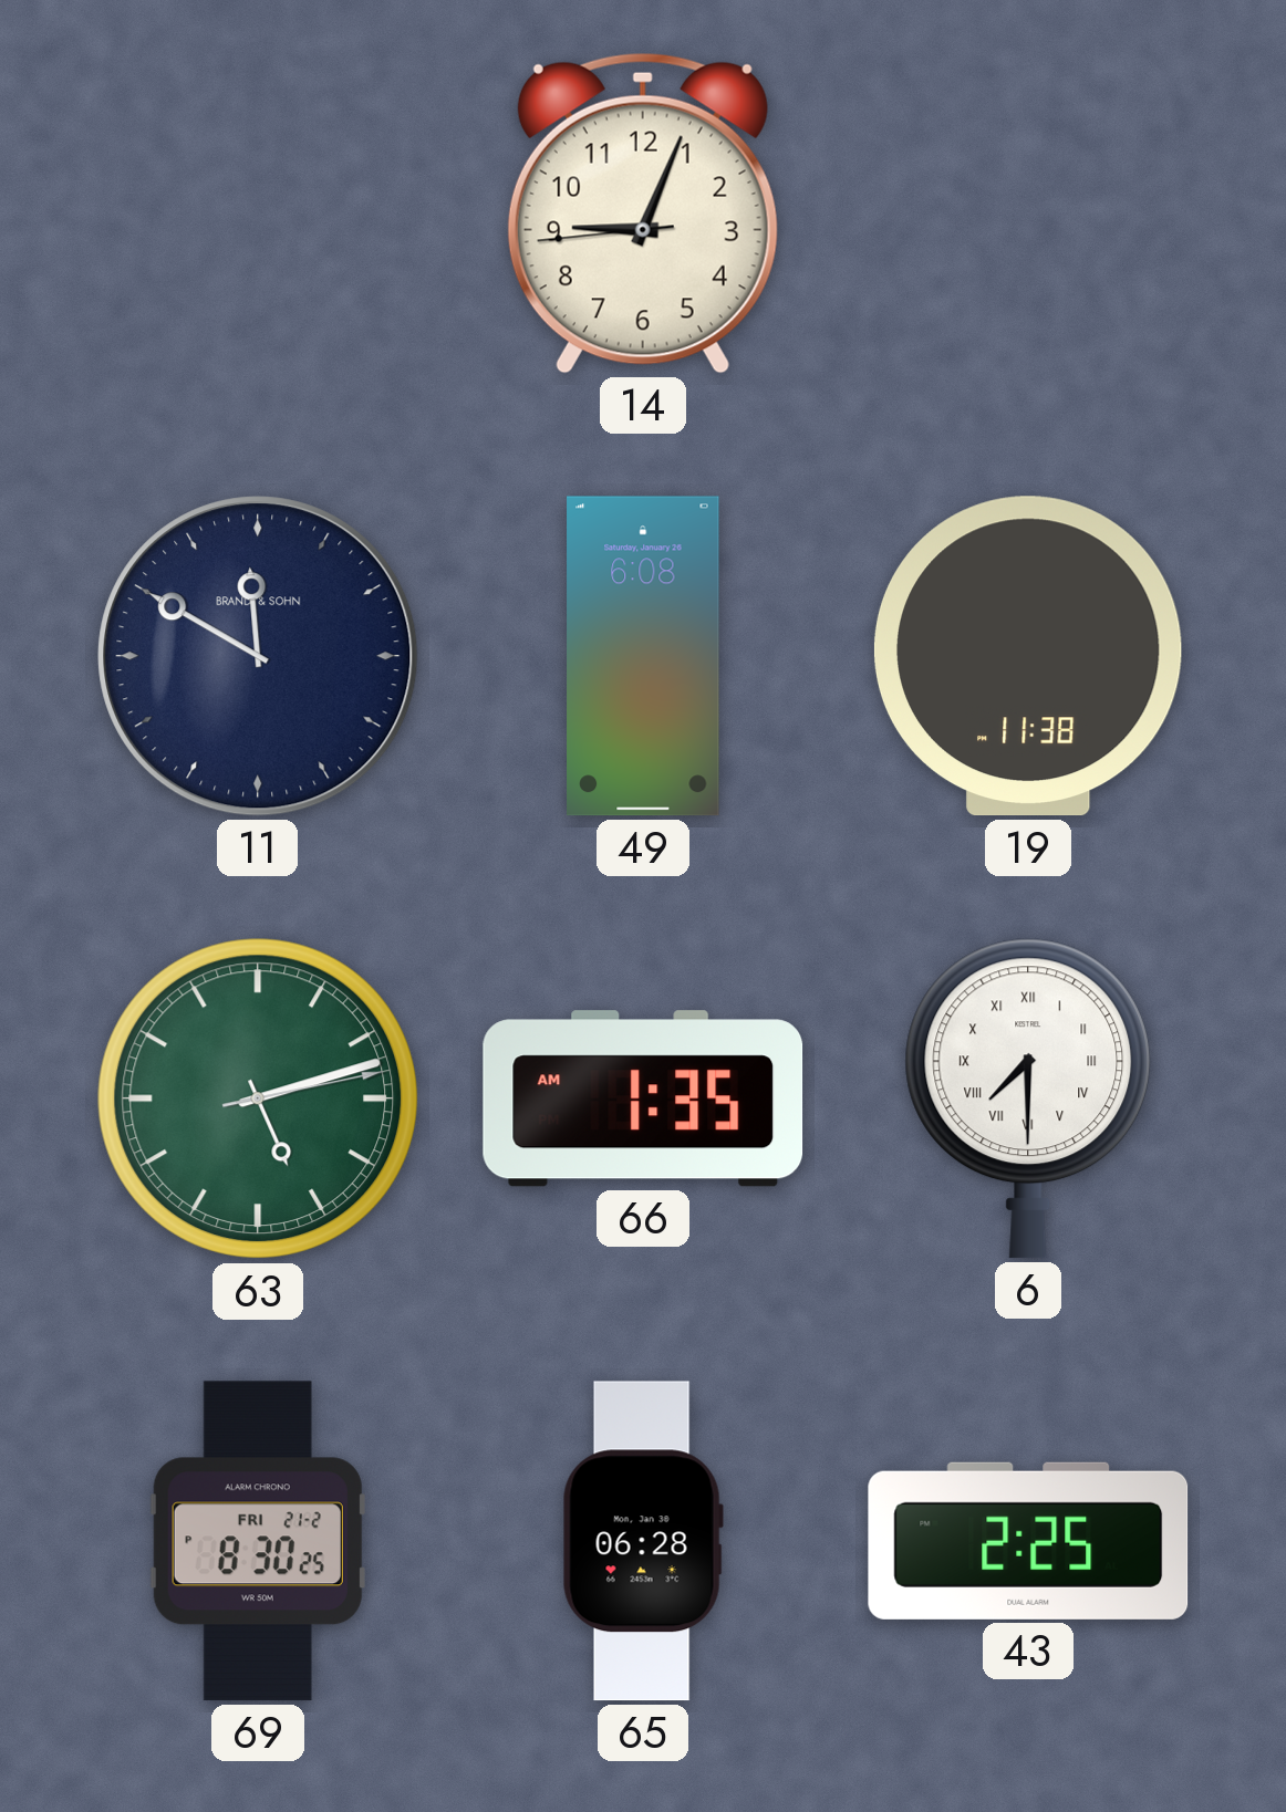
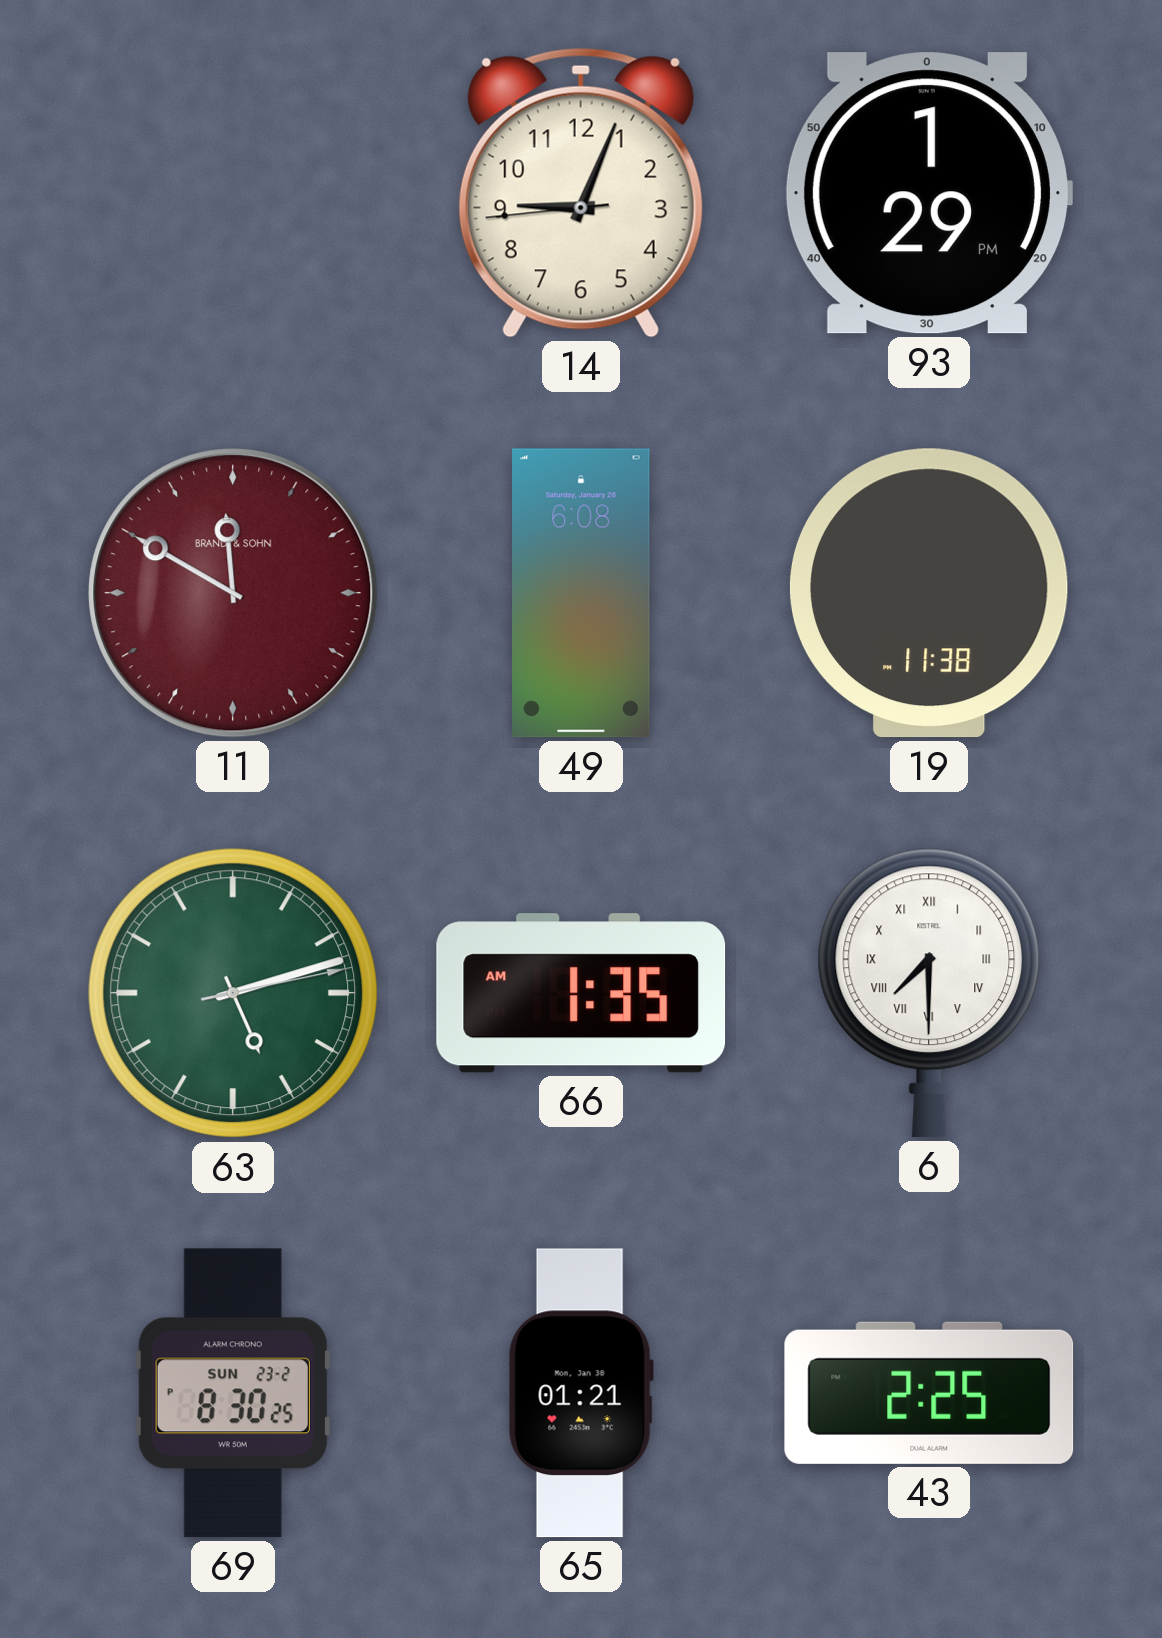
93: none -> 1:29 (928, 193)
11 dial: navy -> burgundy (233, 593)
69 date: FRI 21-2 -> SUN 23-2 (233, 1393)
65: 06:28 -> 01:21 (581, 1393)
